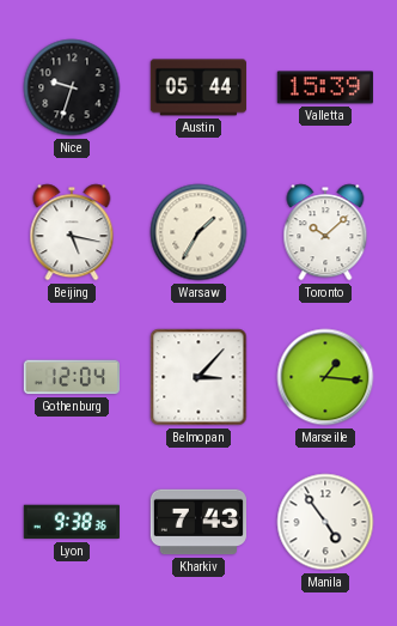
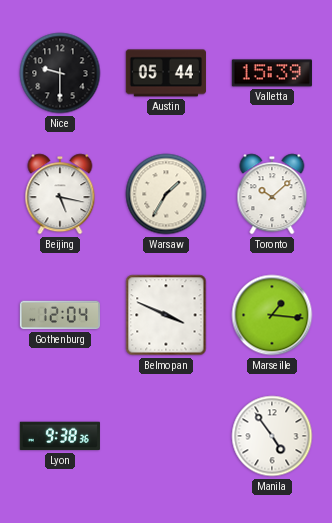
Nice: 9:33 -> 9:30 (60, 73)
Belmopan: 3:07 -> 3:49 (166, 315)
Kharkiv: 7:43 -> none (197, 522)
